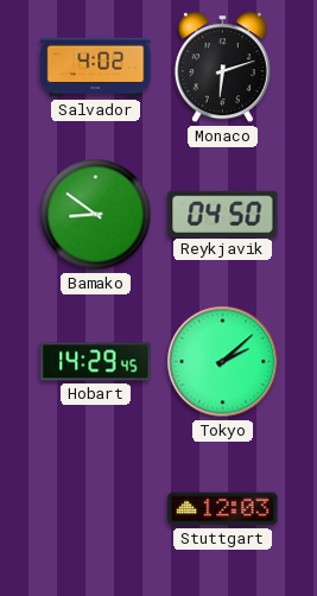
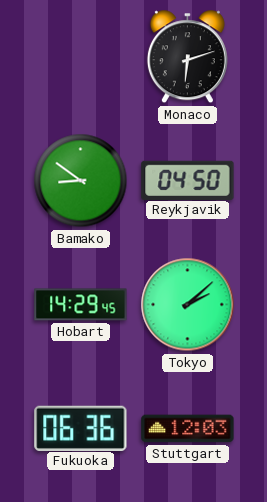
Salvador: 4:02 -> none (96, 68)
Fukuoka: none -> 06:36 (81, 428)
